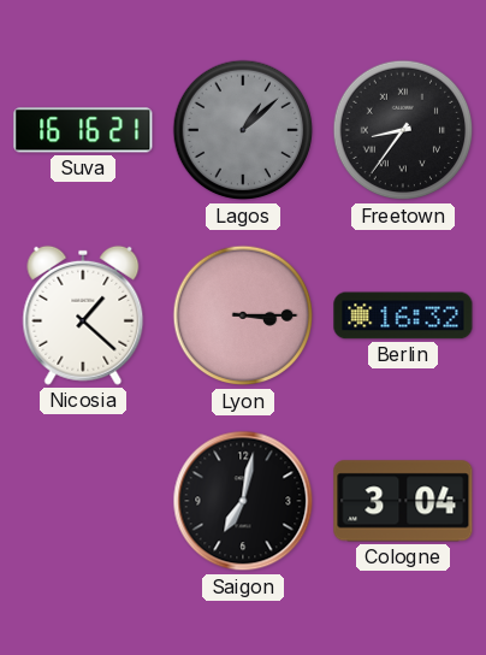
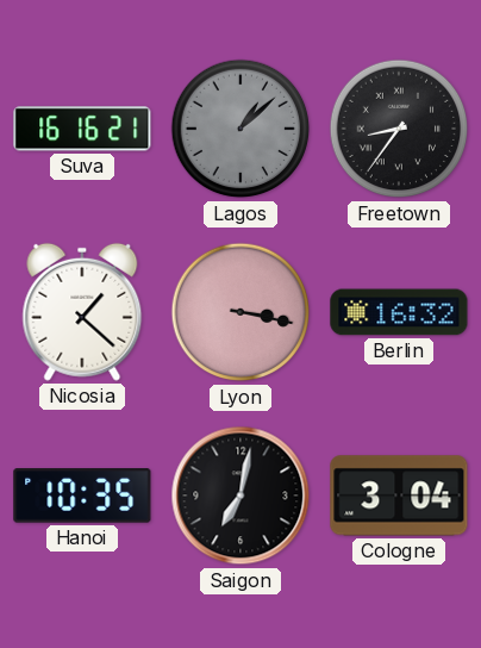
Lyon: 3:15 -> 3:17 (240, 312)
Hanoi: none -> 10:35 (82, 496)
